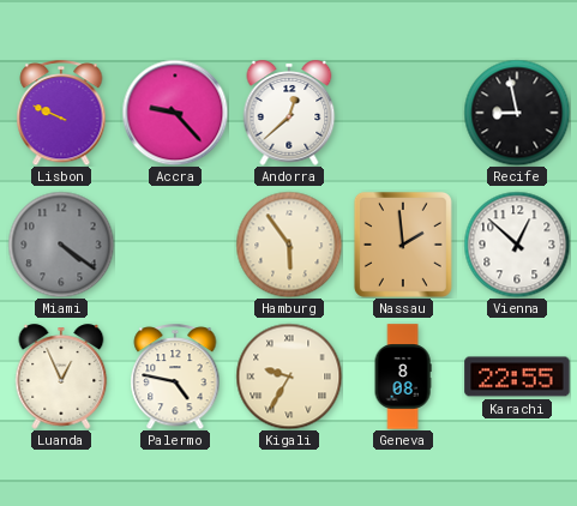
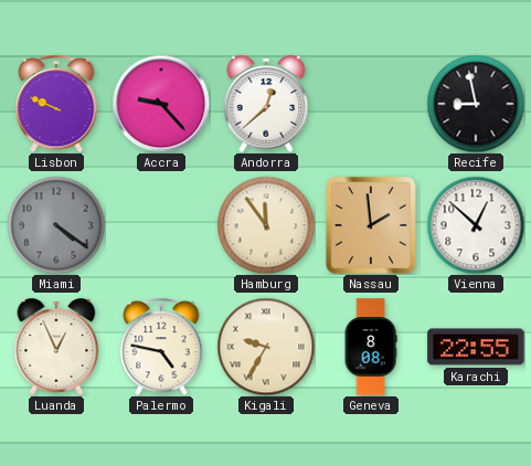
Hamburg: 5:54 -> 11:54 (266, 225)
